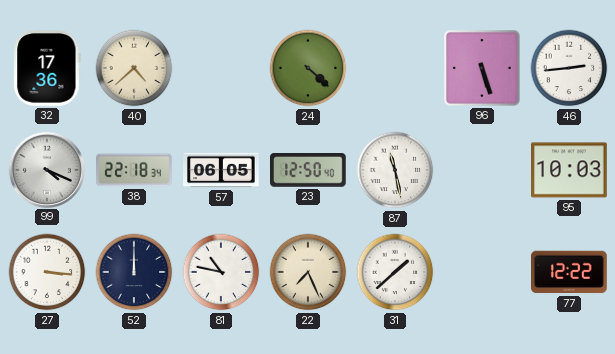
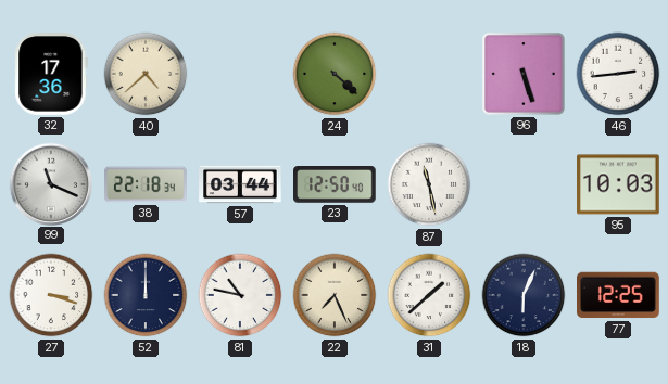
99: 4:19 -> 11:19 (50, 183)
57: 06:05 -> 03:44 (240, 184)
27: 3:16 -> 3:18 (51, 295)
18: none -> 6:04 (524, 295)
77: 12:22 -> 12:25 (618, 295)
